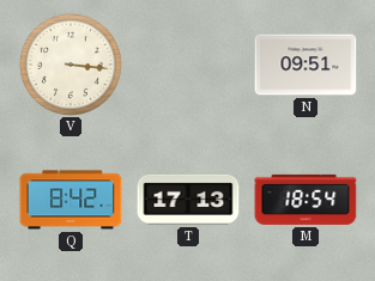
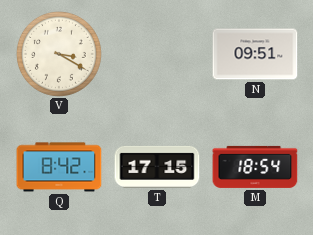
V: 3:16 -> 3:20 (59, 54)
T: 17:13 -> 17:15 (157, 167)
